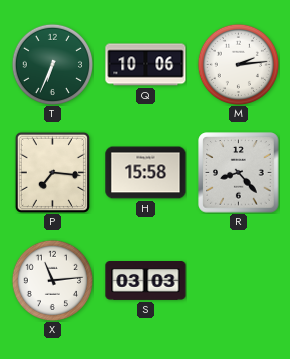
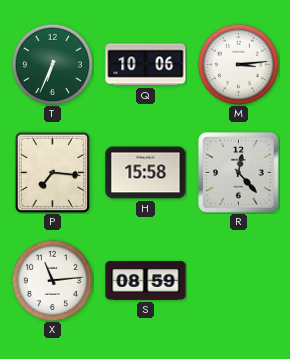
M: 2:14 -> 3:14 (238, 64)
R: 8:23 -> 12:23 (239, 173)
S: 03:03 -> 08:59 (146, 281)
